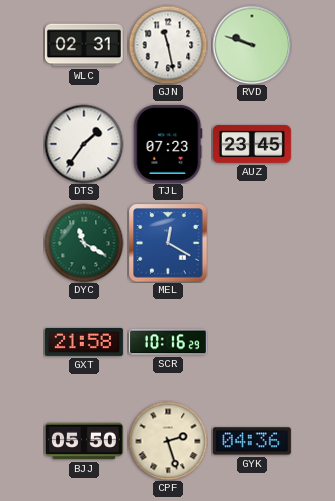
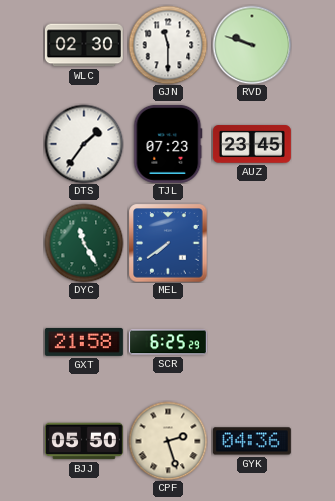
WLC: 02:31 -> 02:30 (84, 45)
GJN: 11:28 -> 11:30 (168, 45)
DYC: 11:20 -> 11:25 (84, 243)
MEL: 12:20 -> 7:39 (168, 243)
SCR: 10:16 -> 6:25 (168, 342)
